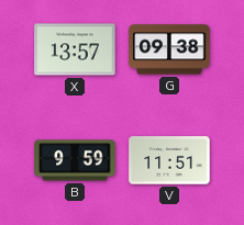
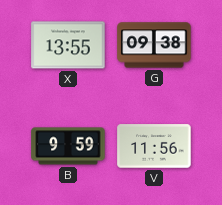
X: 13:57 -> 13:55 (68, 45)
V: 11:51 -> 11:56 (154, 146)
